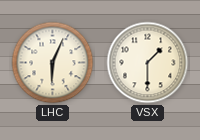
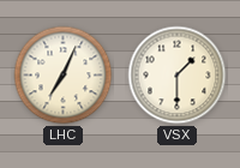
LHC: 6:04 -> 7:04 (64, 76)
